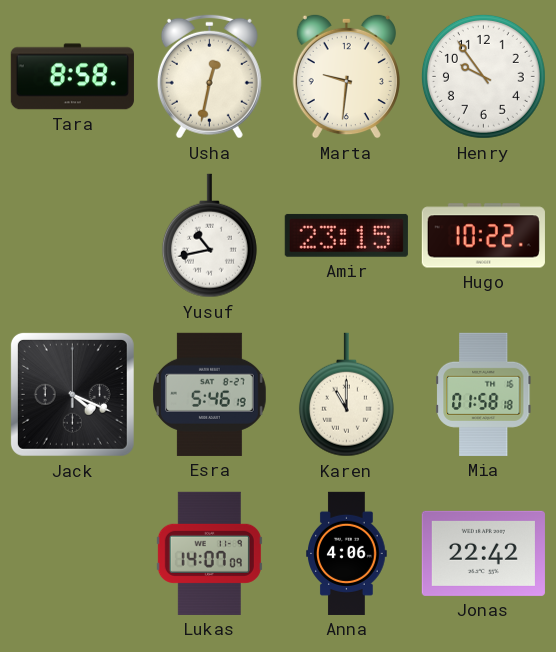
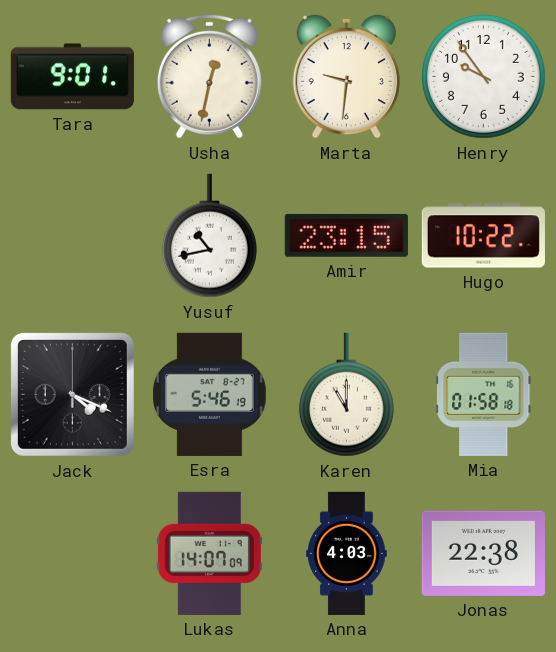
Tara: 8:58 -> 9:01 (72, 77)
Anna: 4:06 -> 4:03 (347, 553)
Jonas: 22:42 -> 22:38 (483, 553)
